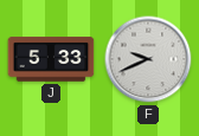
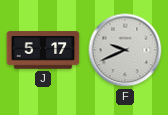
J: 5:33 -> 5:17 (43, 50)
